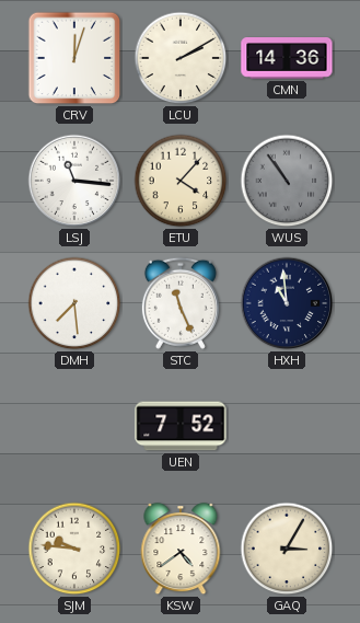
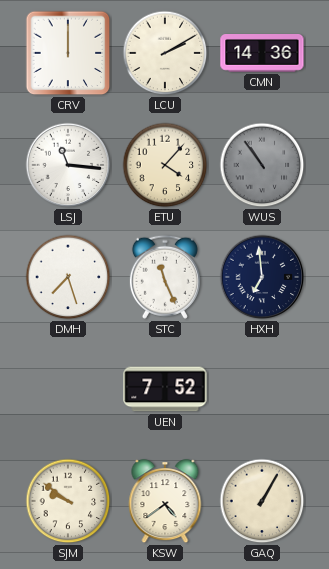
CRV: 12:03 -> 12:00 (68, 53)
DMH: 7:29 -> 7:27 (68, 277)
HXH: 10:59 -> 6:59 (262, 277)
SJM: 9:46 -> 9:51 (68, 501)
GAQ: 3:05 -> 1:05 (262, 501)
